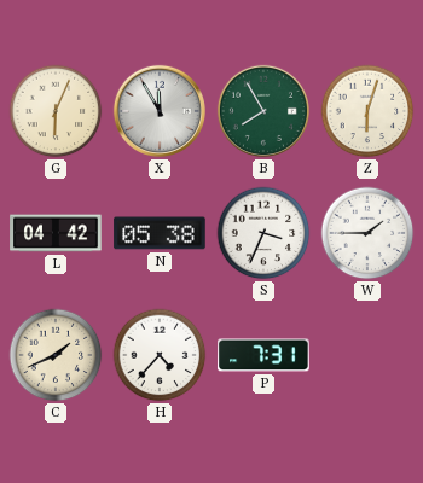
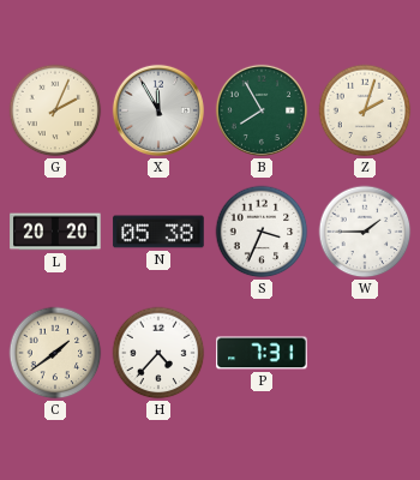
G: 6:04 -> 2:04 (55, 110)
Z: 6:03 -> 2:03 (365, 110)
L: 04:42 -> 20:20 (55, 232)
C: 1:41 -> 1:39 (55, 353)
